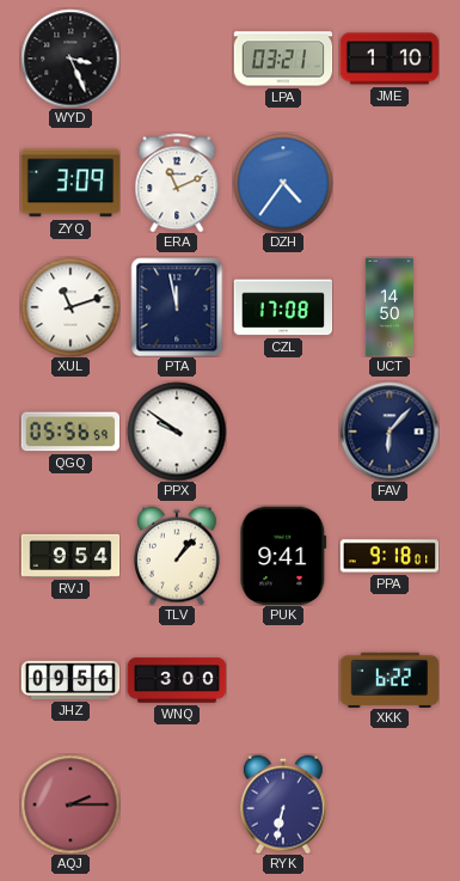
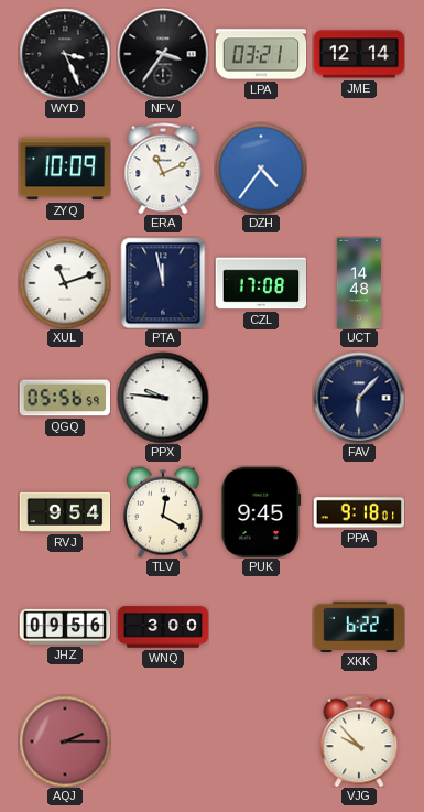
NFV: none -> 3:36 (163, 54)
JME: 1:10 -> 12:14 (359, 54)
ZYQ: 3:09 -> 10:09 (65, 169)
UCT: 14:50 -> 14:48 (359, 283)
PPX: 9:51 -> 9:46 (163, 398)
TLV: 1:07 -> 12:20 (163, 512)
PUK: 9:41 -> 9:45 (261, 512)
RYK: 6:32 -> none (283, 804)
VJG: none -> 9:53 (359, 741)
